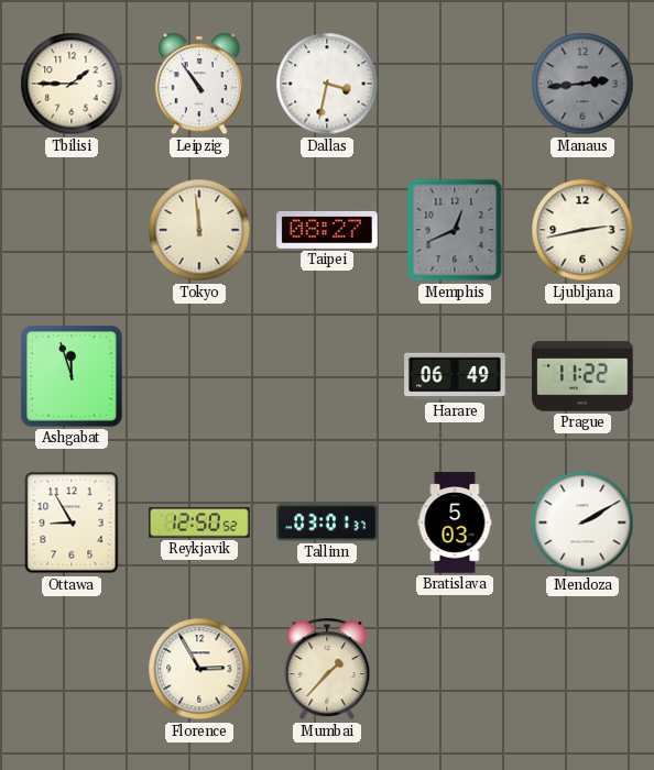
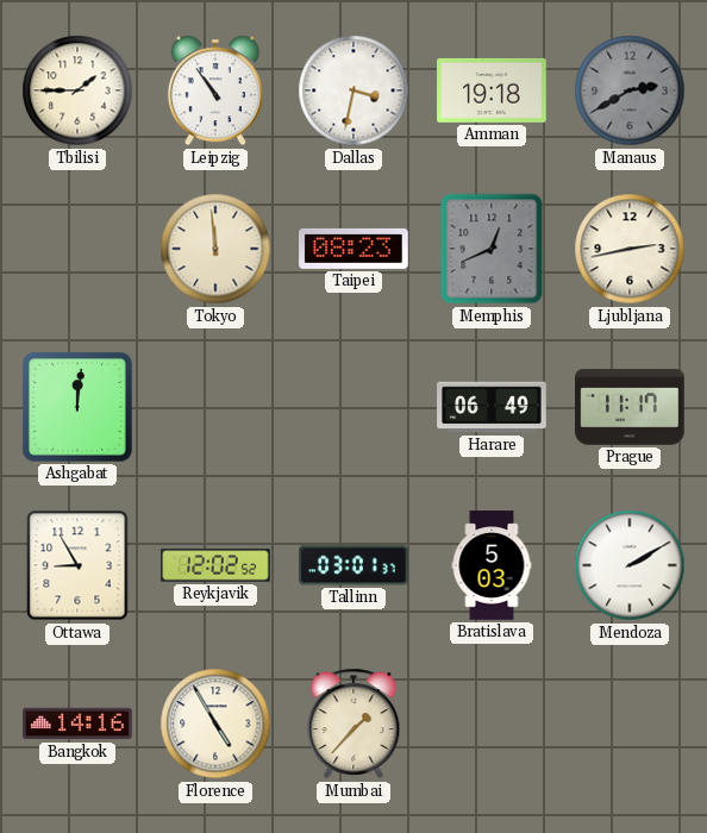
Amman: none -> 19:18 (492, 90)
Manaus: 2:44 -> 2:40 (630, 90)
Taipei: 08:27 -> 08:23 (353, 249)
Ashgabat: 11:57 -> 12:01 (79, 408)
Prague: 11:22 -> 11:17 (630, 407)
Reykjavik: 12:50 -> 12:02 (215, 565)
Bangkok: none -> 14:16 (77, 724)
Florence: 2:55 -> 4:55 (215, 724)
